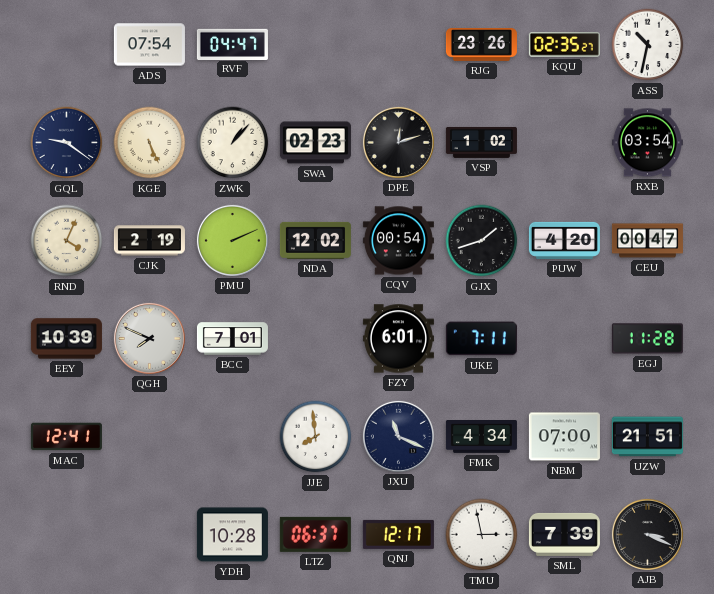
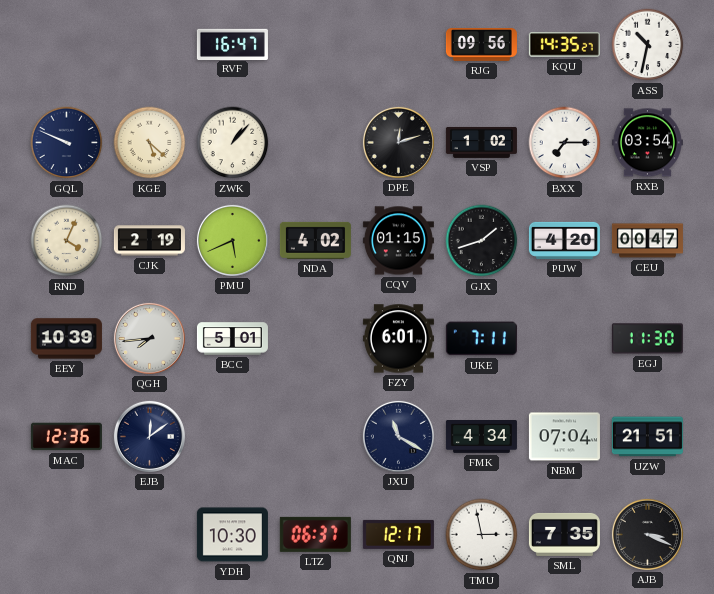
ADS: 07:54 -> none (149, 45)
RVF: 04:47 -> 16:47 (232, 44)
RJG: 23:26 -> 09:56 (481, 45)
KQU: 02:35 -> 14:35 (564, 45)
GQL: 9:21 -> 9:49 (67, 143)
KGE: 5:26 -> 5:22 (150, 143)
SWA: 02:23 -> none (315, 143)
BXX: none -> 7:15 (565, 143)
PMU: 2:11 -> 5:41 (232, 240)
NDA: 12:02 -> 4:02 (315, 240)
CQV: 00:54 -> 01:15 (398, 241)
QGH: 7:49 -> 7:44 (149, 338)
BCC: 7:01 -> 5:01 (232, 339)
EGJ: 11:28 -> 11:30 (647, 339)
MAC: 12:41 -> 12:36 (66, 437)
EJB: none -> 12:09 (149, 436)
JJE: 7:59 -> none (316, 437)
JXU: 11:19 -> 11:20 (398, 436)
NBM: 07:00 -> 07:04 (564, 437)
YDH: 10:28 -> 10:30 (232, 535)
SML: 7:39 -> 7:35 (564, 534)
